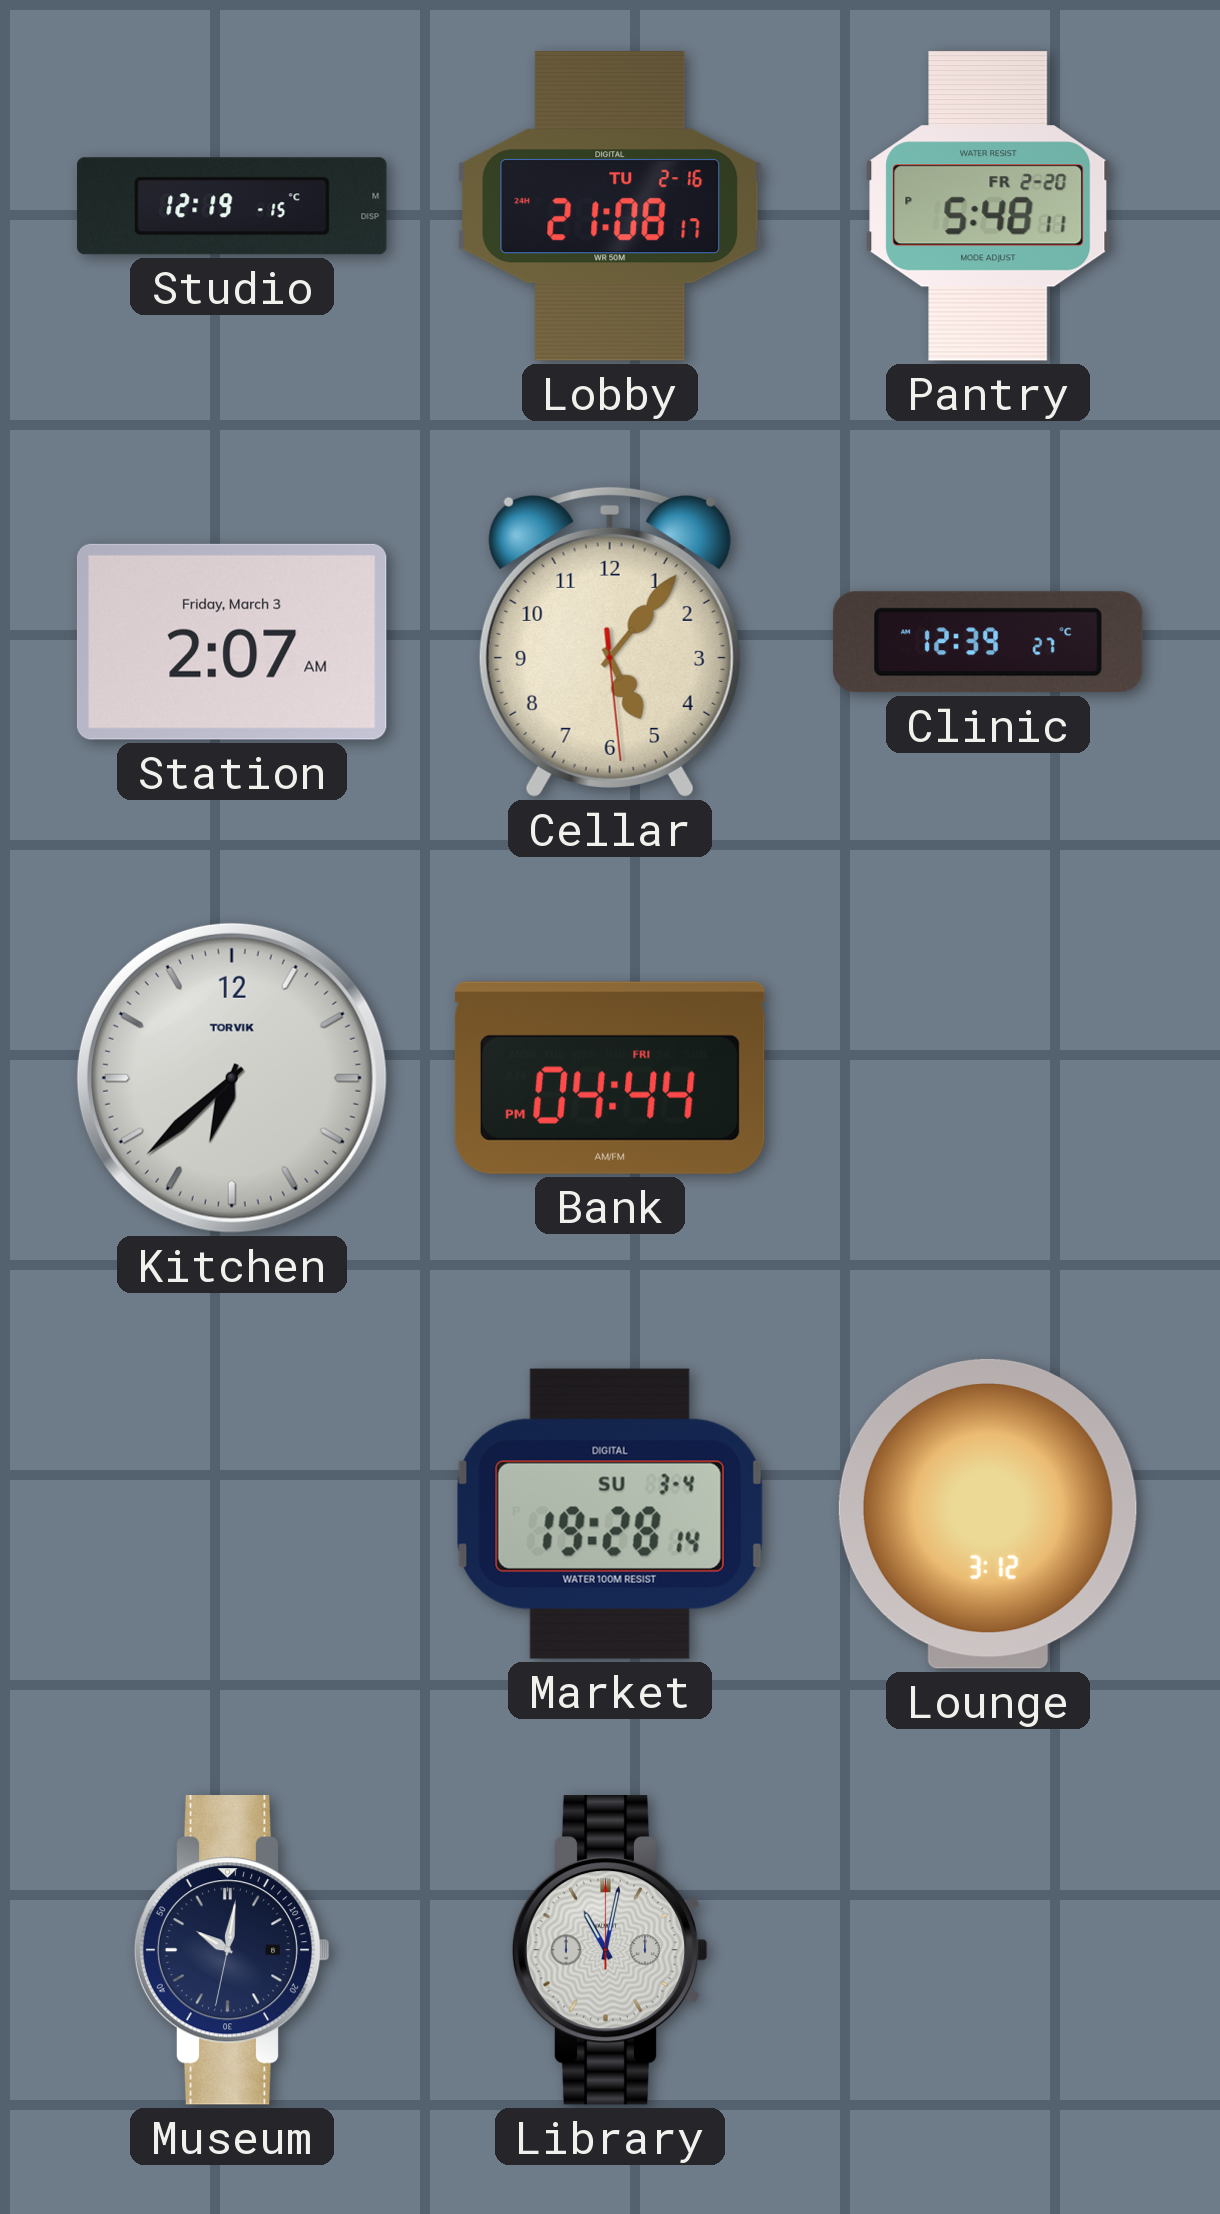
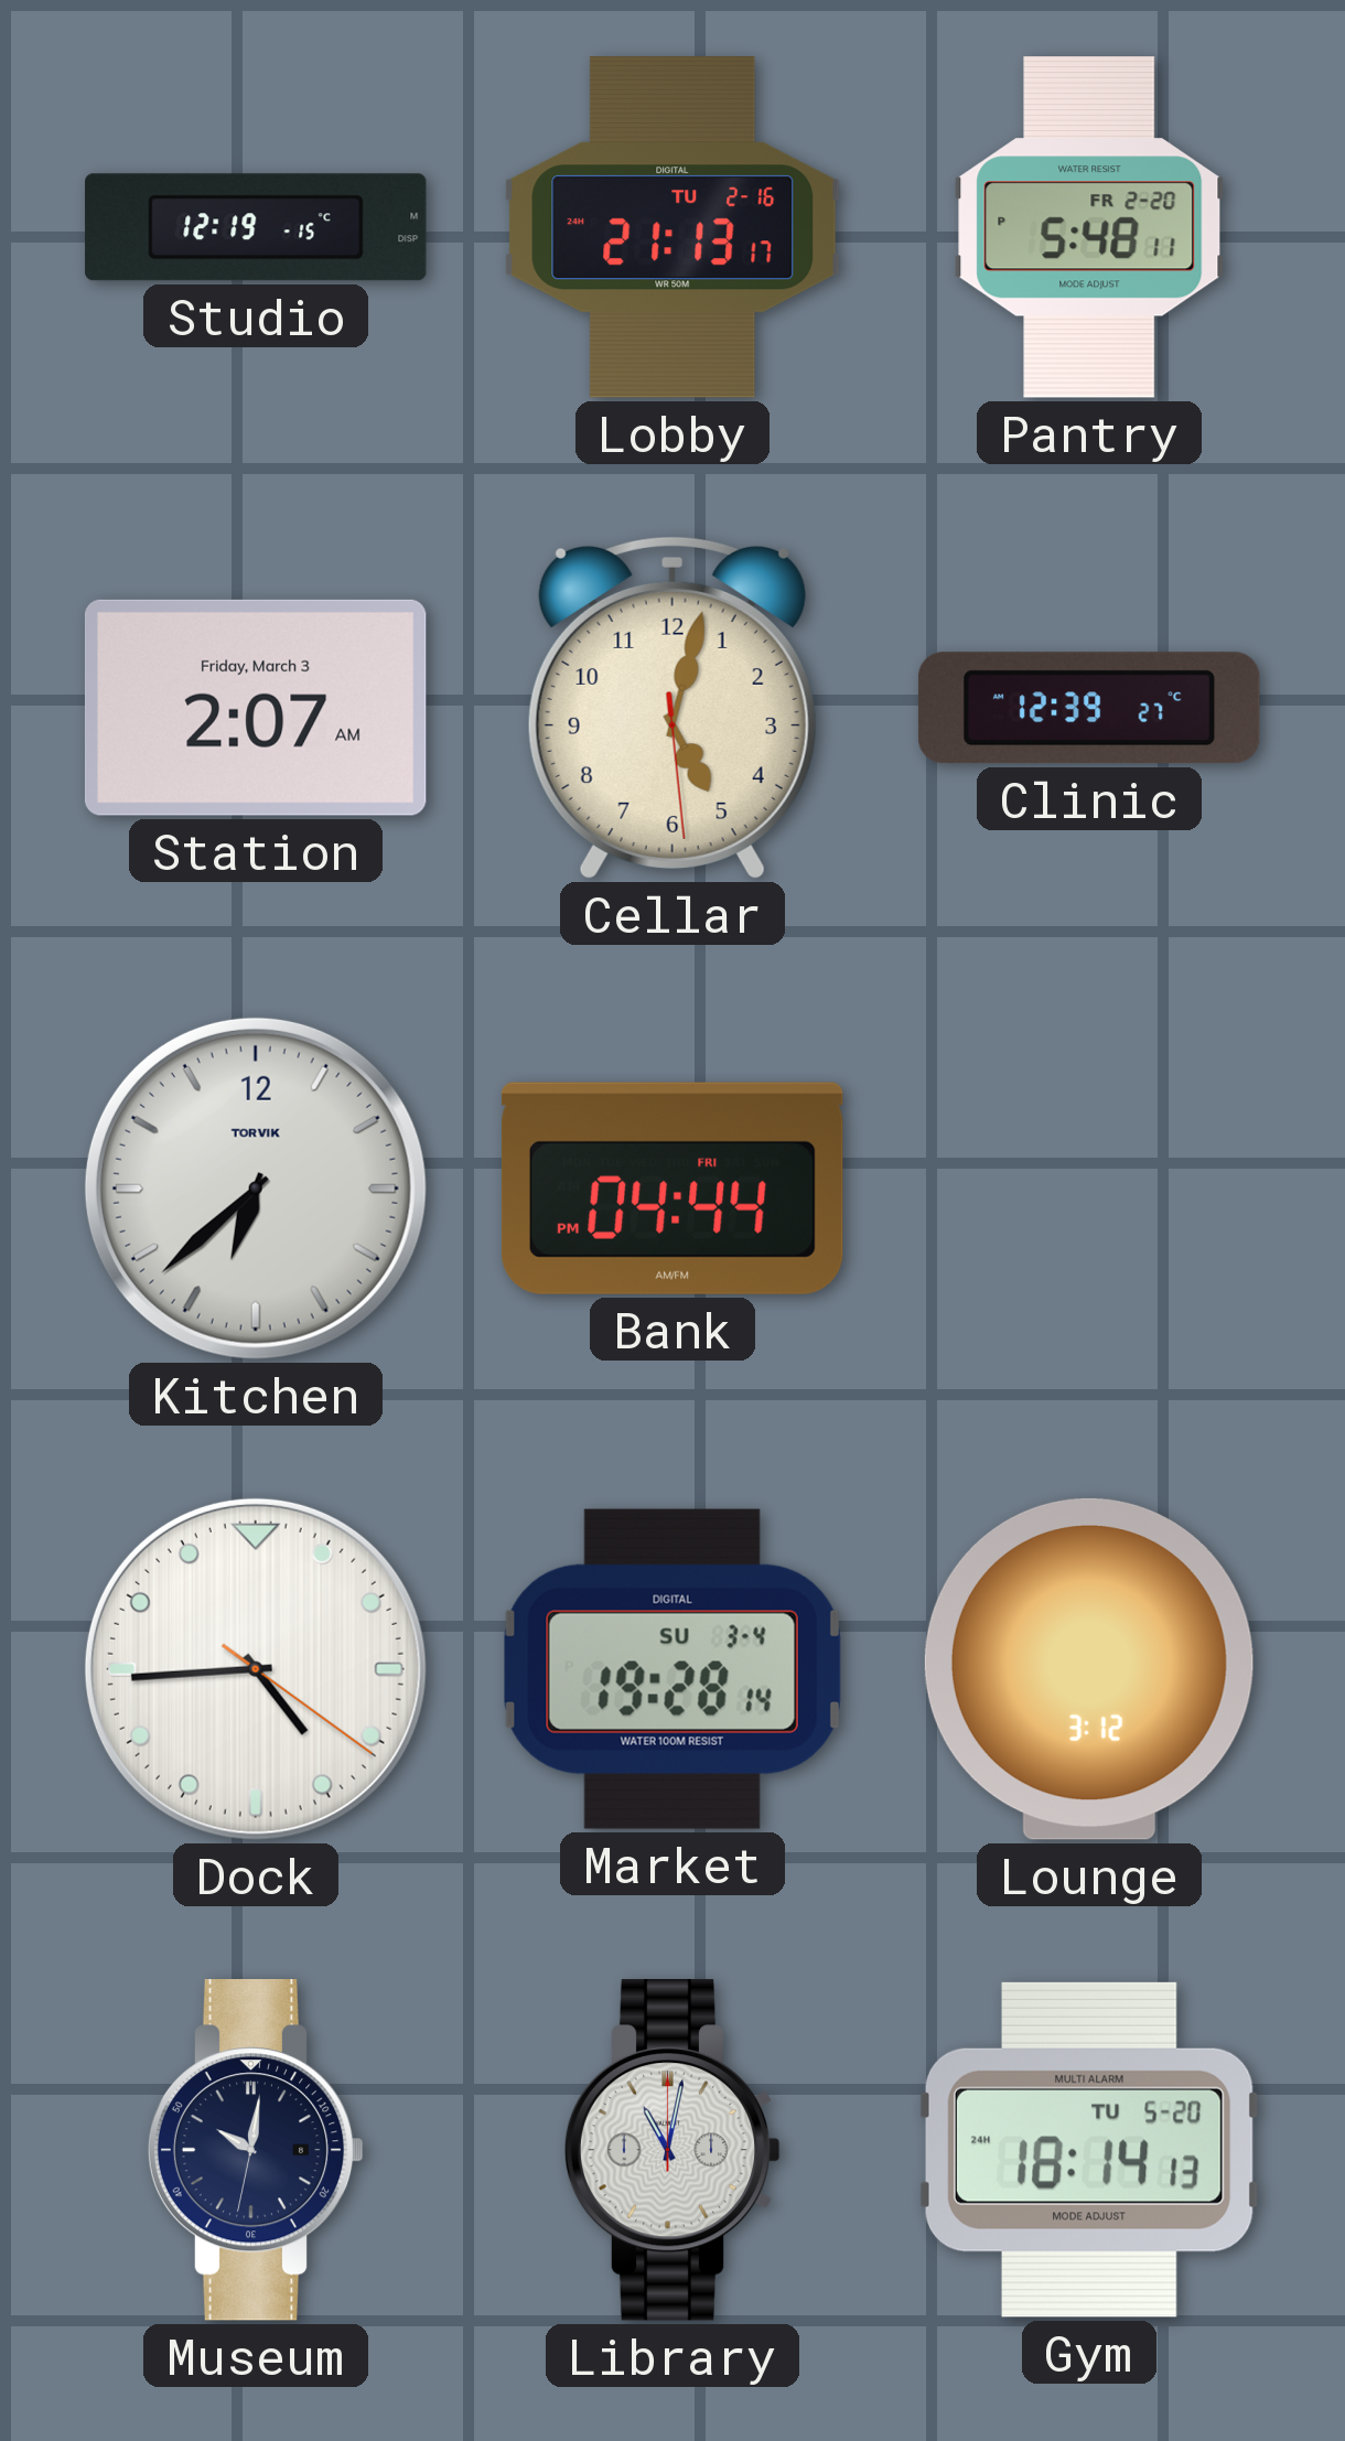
Lobby: 21:08 -> 21:13 (672, 228)
Cellar: 5:06 -> 5:02 (672, 708)
Dock: none -> 4:44 (256, 1669)
Gym: none -> 18:14 (1089, 2150)
